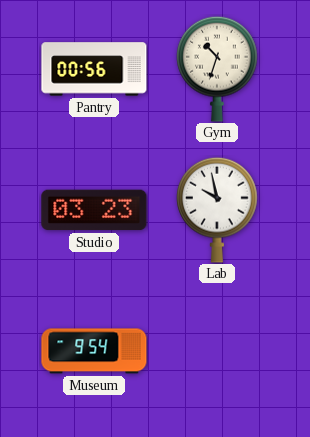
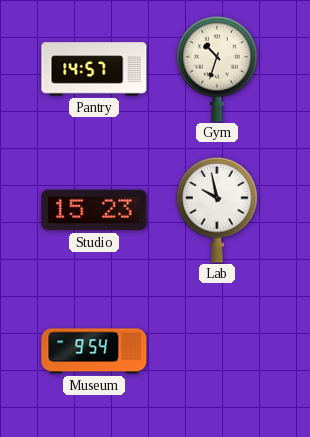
Pantry: 00:56 -> 14:57 (94, 69)
Studio: 03:23 -> 15:23 (94, 210)
